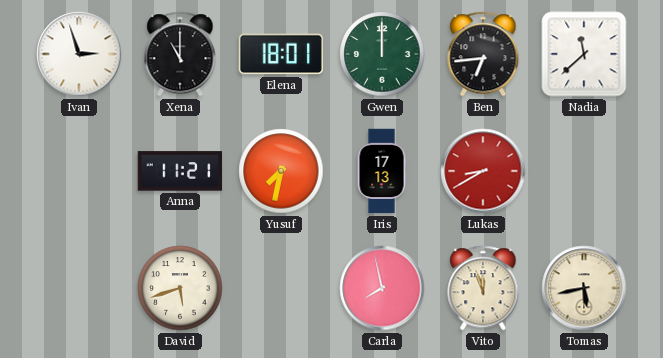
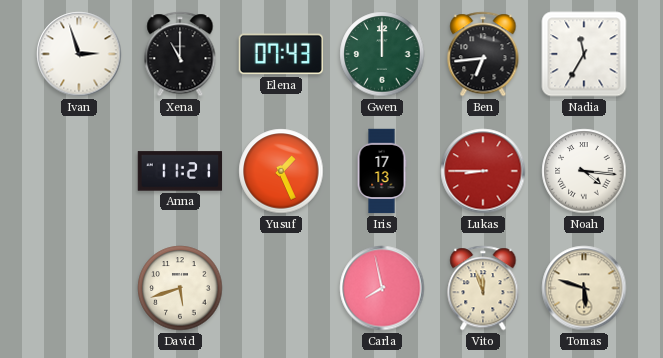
Elena: 18:01 -> 07:43 (281, 54)
Nadia: 11:38 -> 11:35 (584, 54)
Yusuf: 7:32 -> 1:26 (281, 171)
Lukas: 8:40 -> 8:45 (483, 171)
Noah: none -> 4:16 (584, 171)
Tomas: 5:43 -> 5:48 (584, 288)
